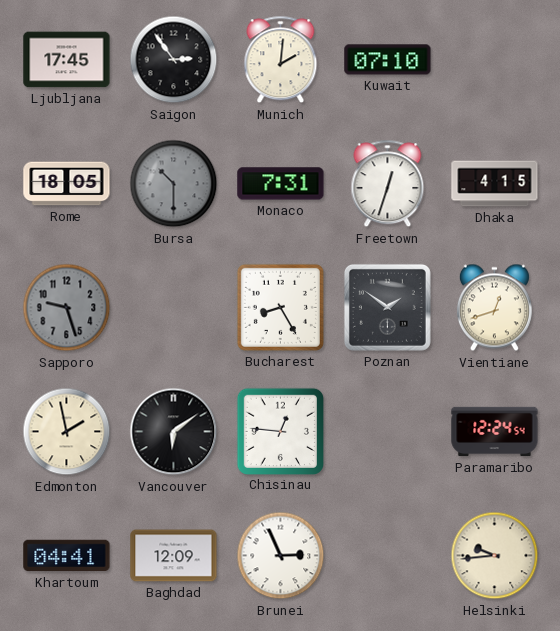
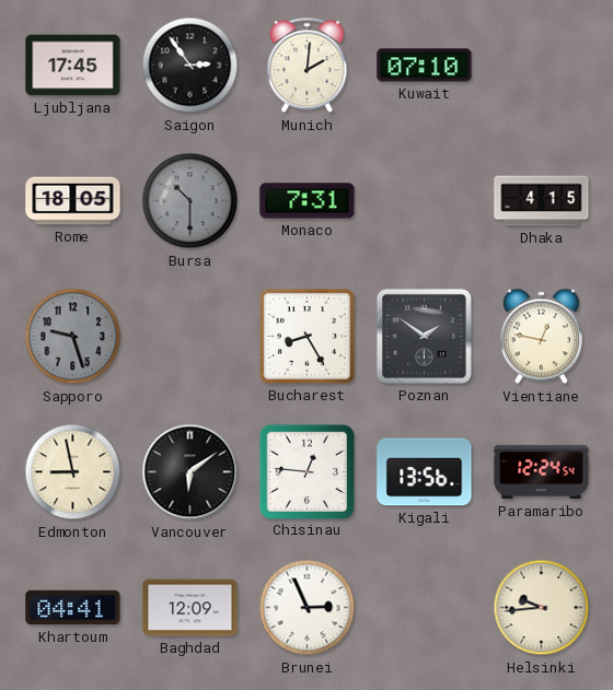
Freetown: 12:33 -> none (388, 184)
Vientiane: 12:42 -> 12:47 (541, 337)
Edmonton: 1:58 -> 8:58 (73, 472)
Kigali: none -> 13:56 (425, 472)
